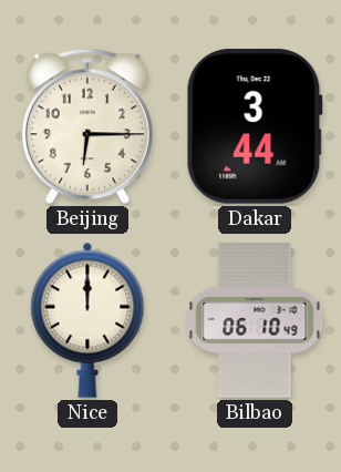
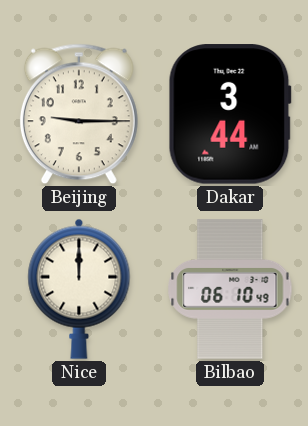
Beijing: 6:15 -> 9:15 (79, 114)
